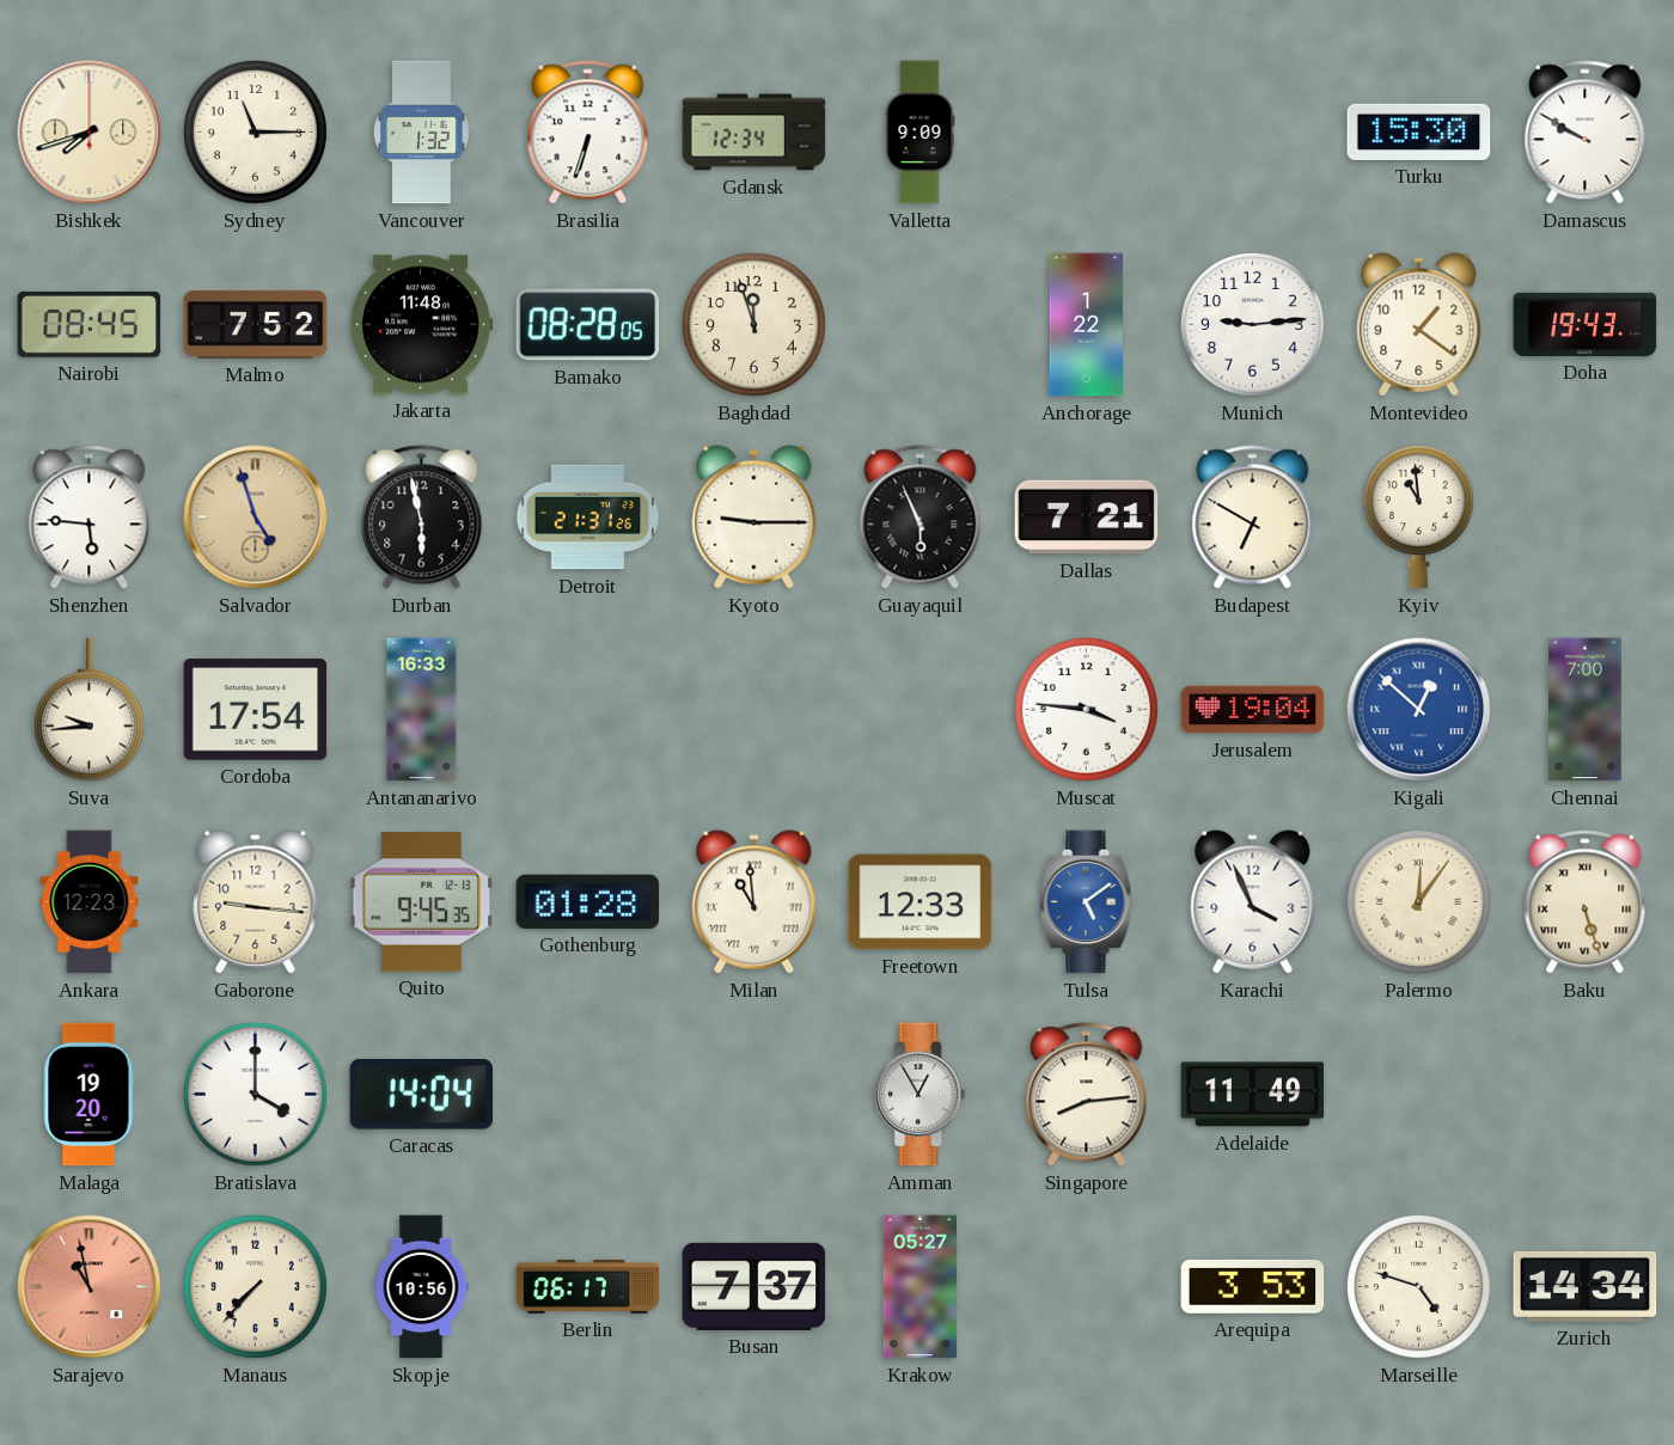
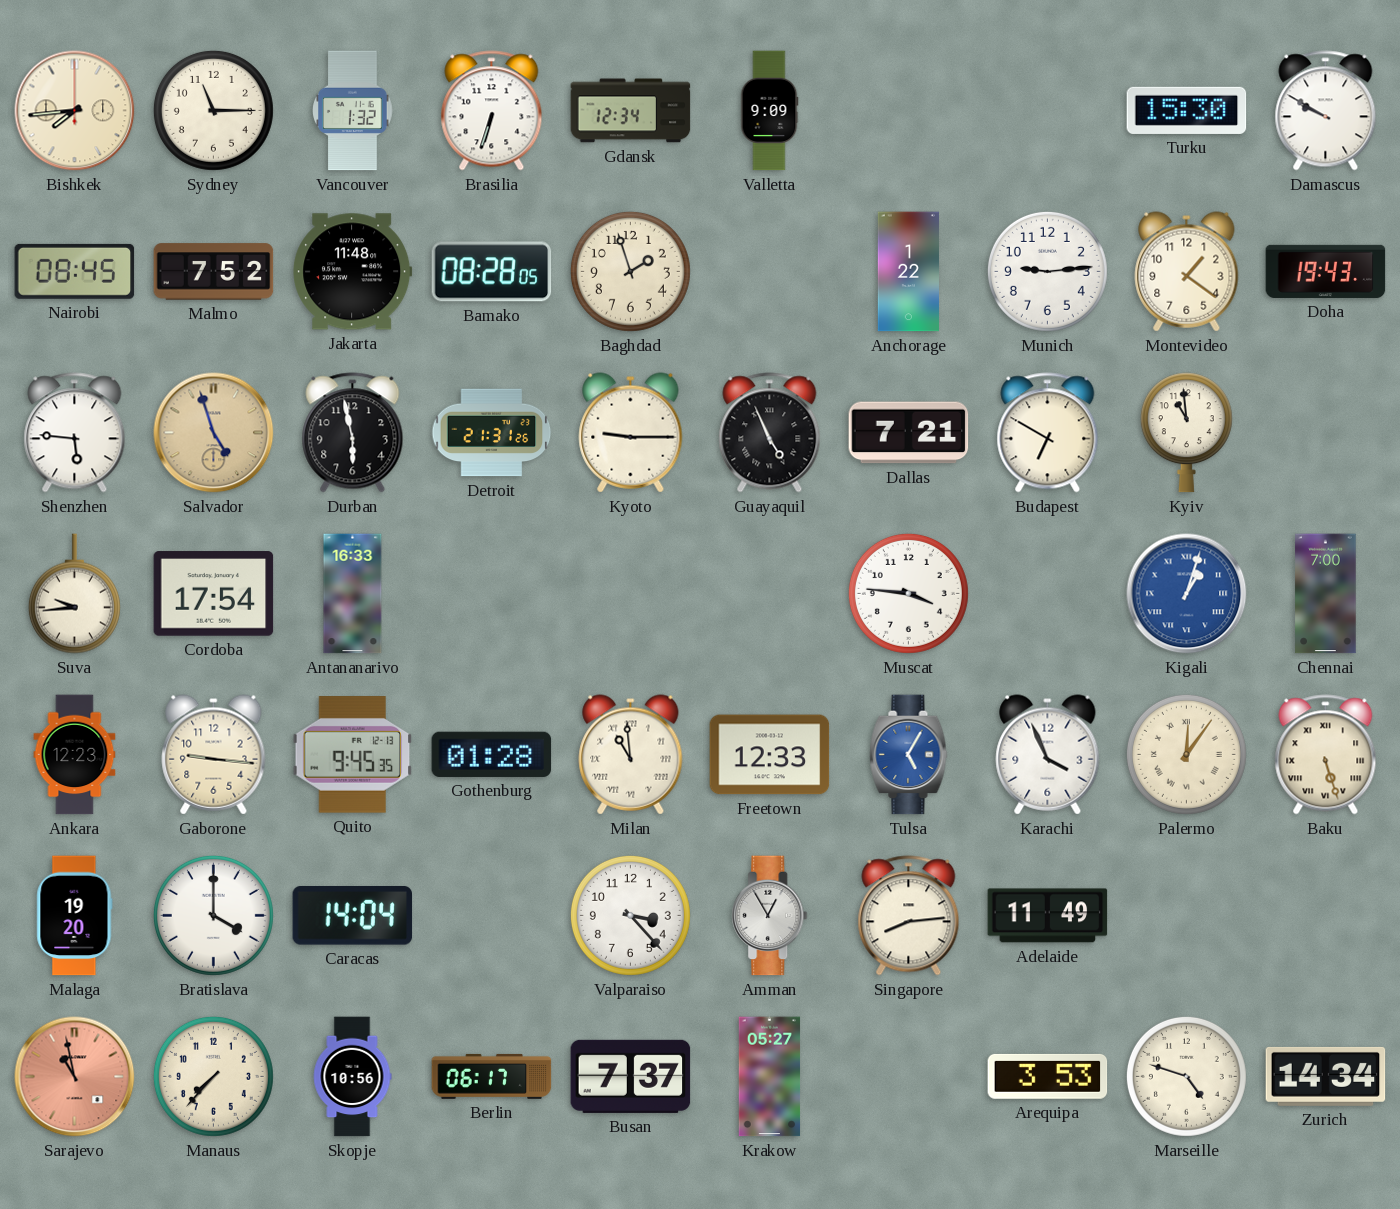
Bishkek: 7:42 -> 7:44 (75, 111)
Baghdad: 11:57 -> 1:57 (630, 271)
Guayaquil: 5:56 -> 4:56 (770, 433)
Jerusalem: 19:04 -> none (1253, 710)
Kigali: 12:52 -> 1:03 (1187, 594)
Tulsa: 5:09 -> 5:05 (909, 755)
Valparaiso: none -> 3:23 (630, 915)
